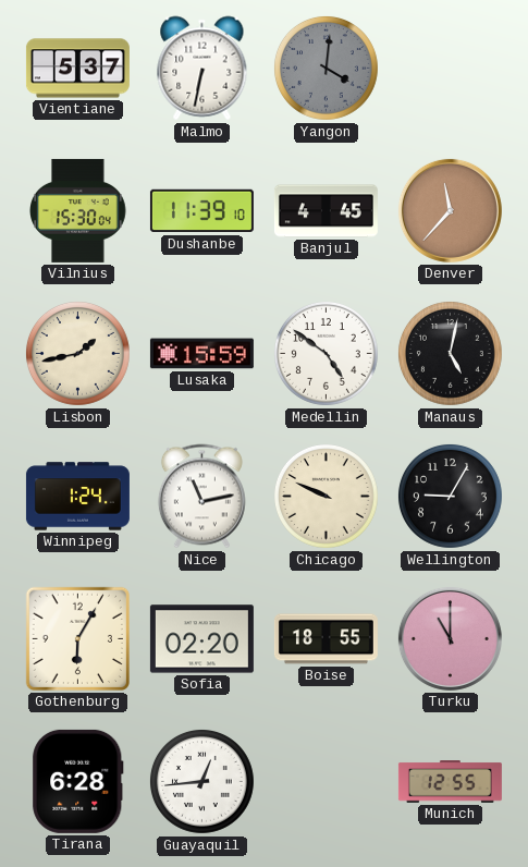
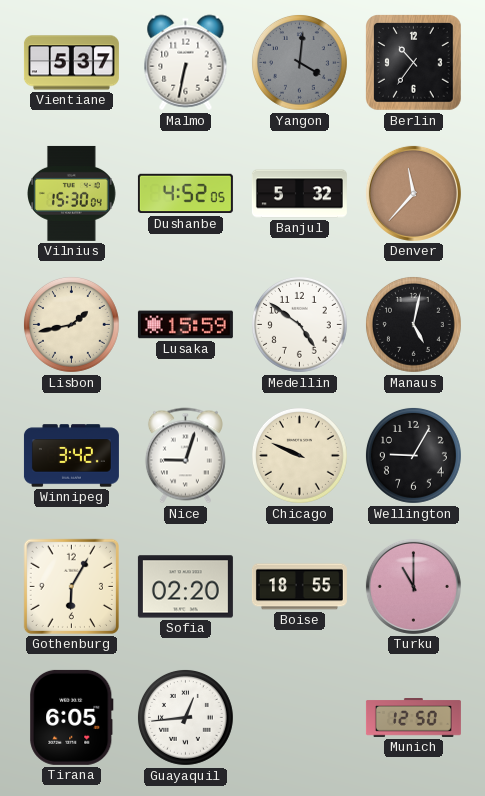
Berlin: none -> 10:36 (414, 63)
Dushanbe: 11:39 -> 4:52 (185, 194)
Banjul: 4:45 -> 5:32 (299, 194)
Winnipeg: 1:24 -> 3:42 (71, 456)
Nice: 11:13 -> 9:03 (185, 456)
Tirana: 6:28 -> 6:05 (72, 717)
Munich: 12:55 -> 12:50 (413, 718)
